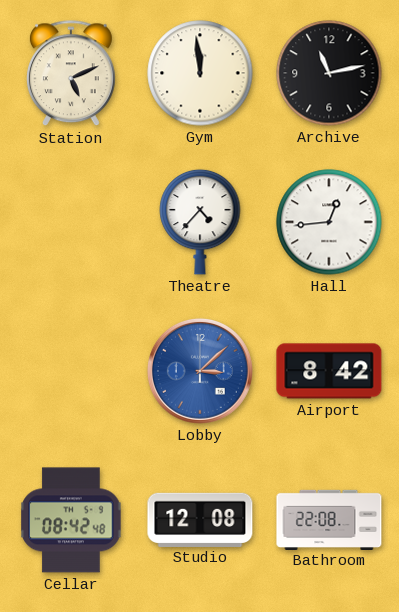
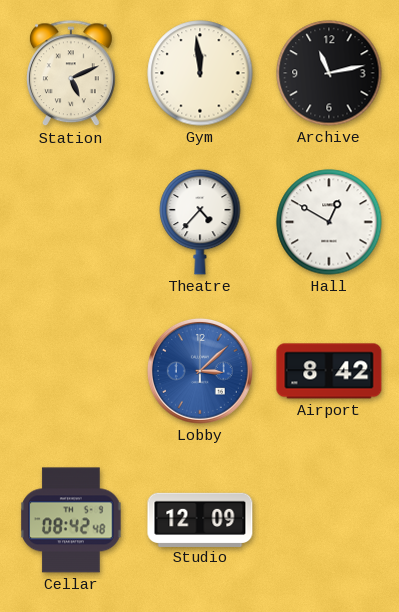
Hall: 12:44 -> 12:50 (329, 222)
Studio: 12:08 -> 12:09 (200, 519)
Bathroom: 22:08 -> none (329, 519)
